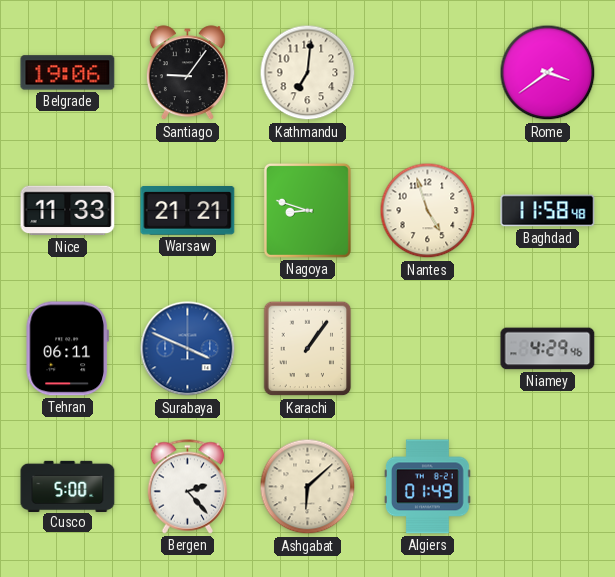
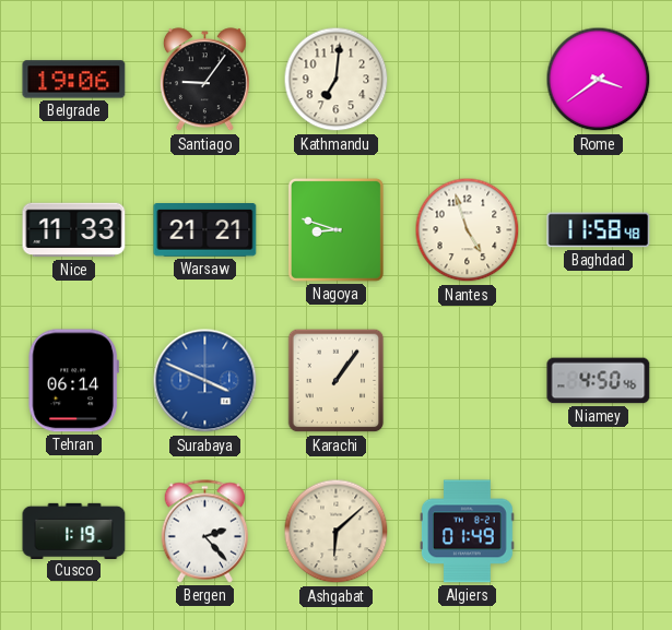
Tehran: 06:11 -> 06:14 (73, 381)
Niamey: 4:29 -> 4:50 (599, 381)
Cusco: 5:00 -> 1:19 (74, 531)
